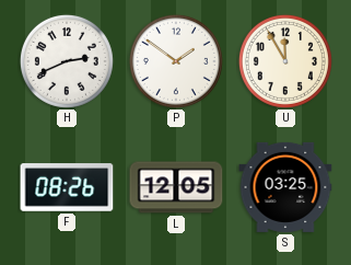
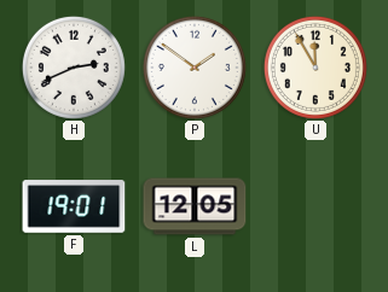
F: 08:26 -> 19:01 (74, 206)
S: 03:25 -> none (285, 187)
